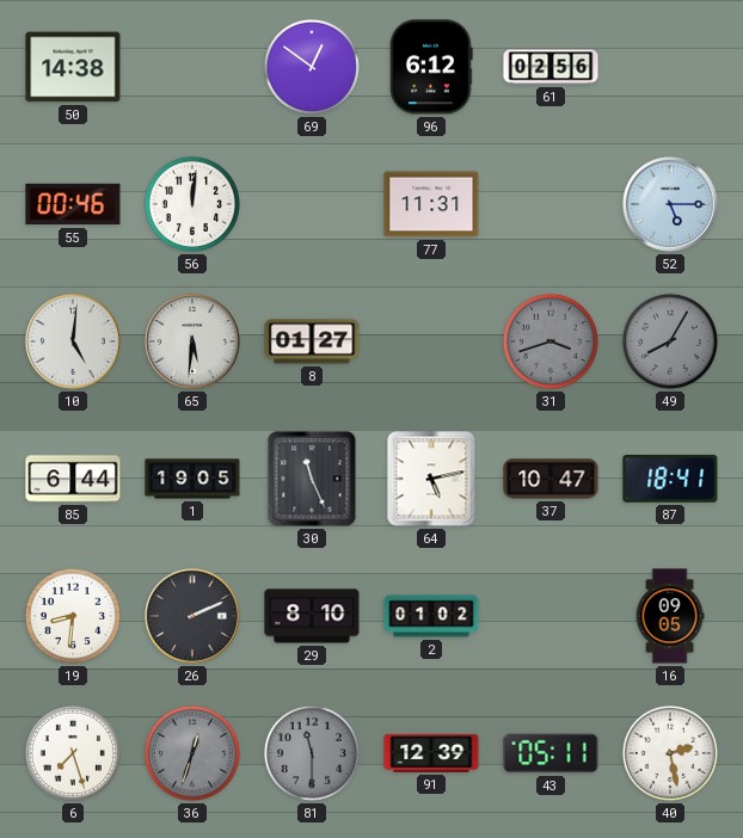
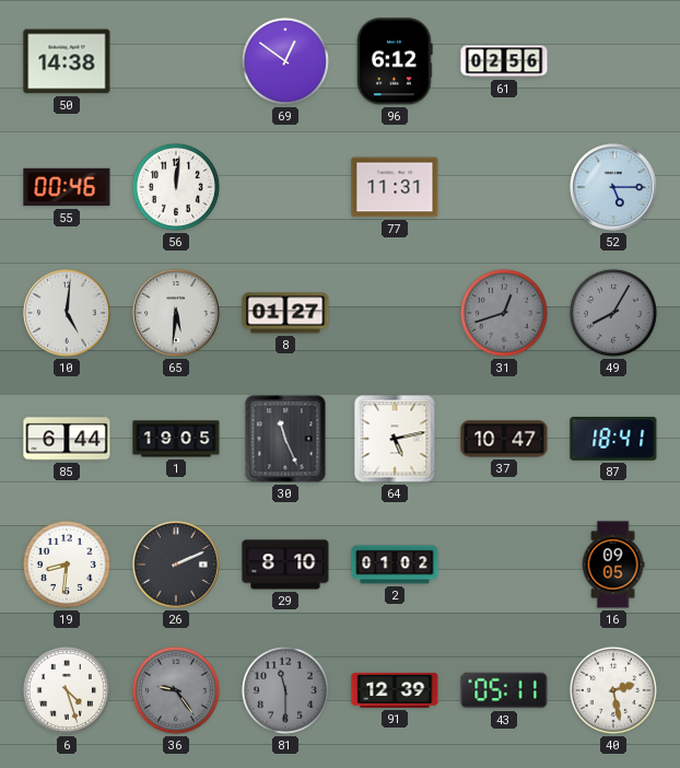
31: 3:42 -> 12:42 (504, 313)
6: 7:27 -> 4:27 (67, 690)
36: 12:33 -> 9:24 (176, 690)
